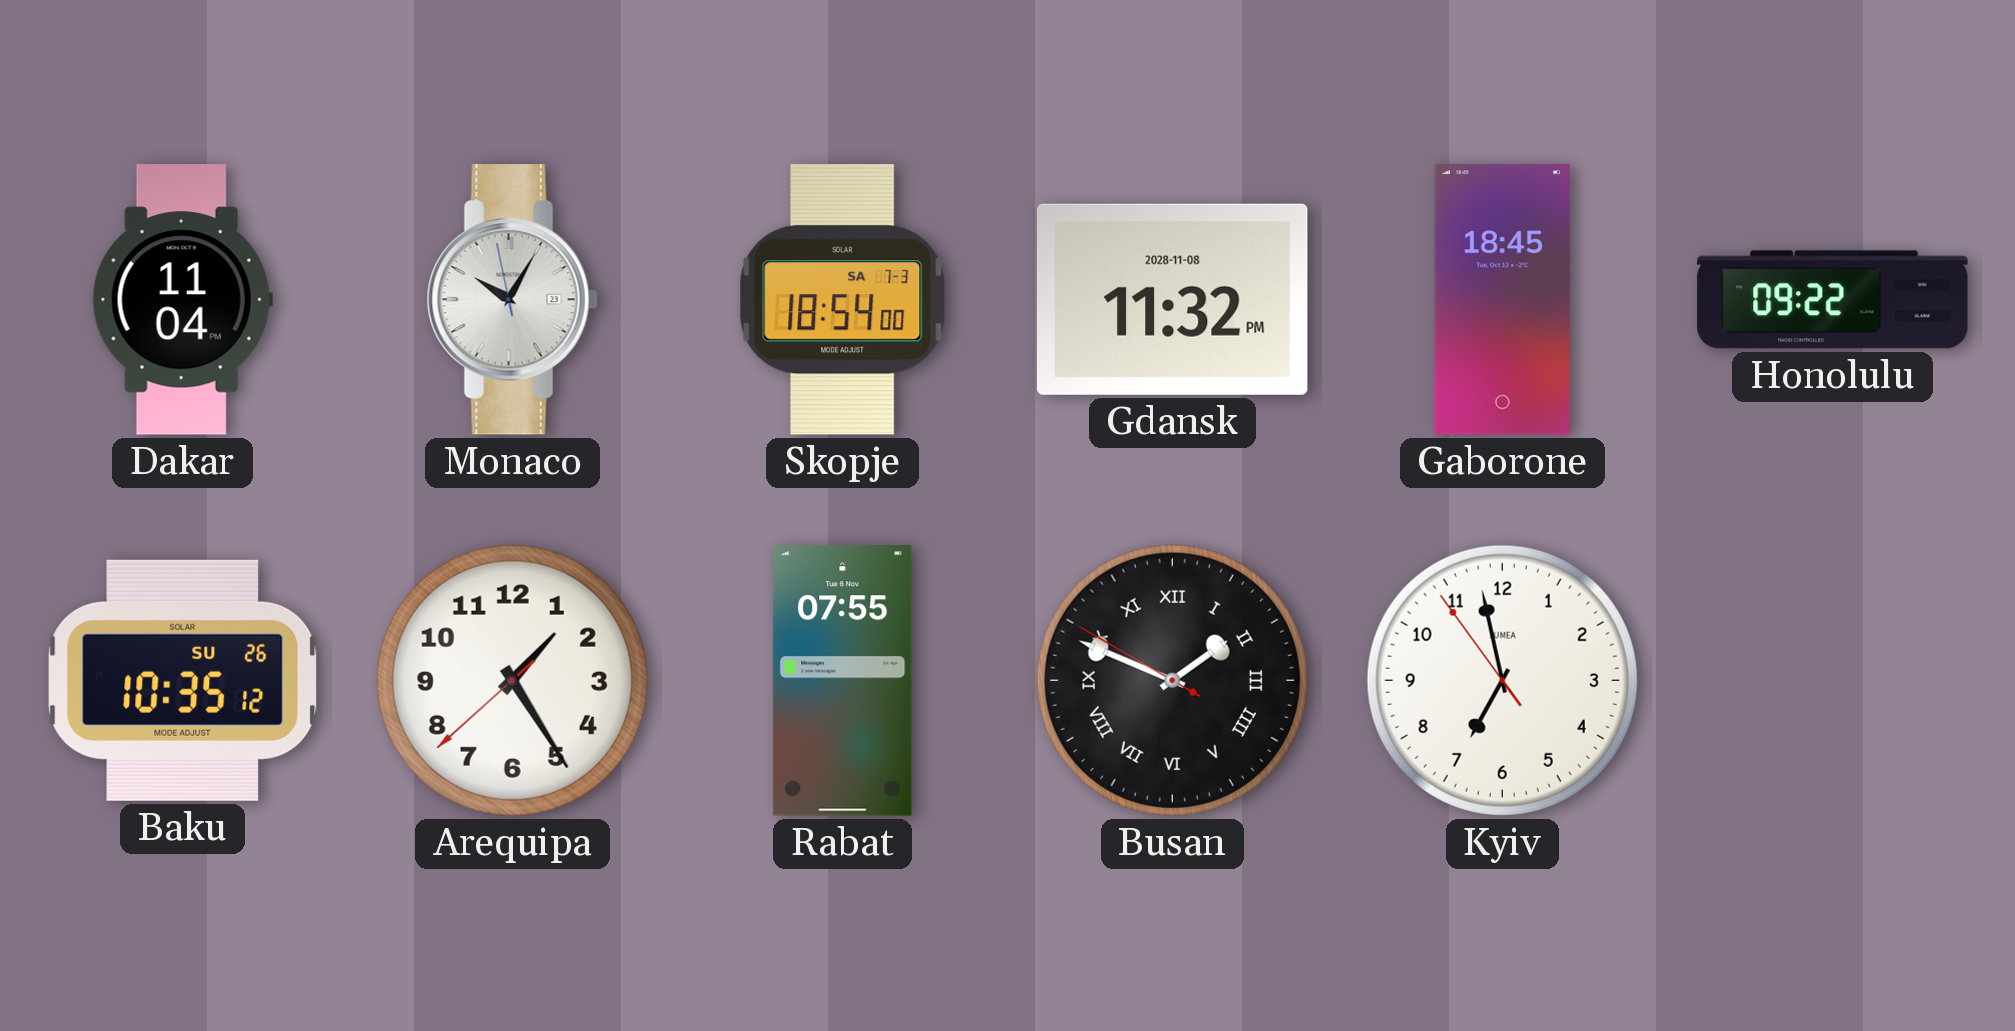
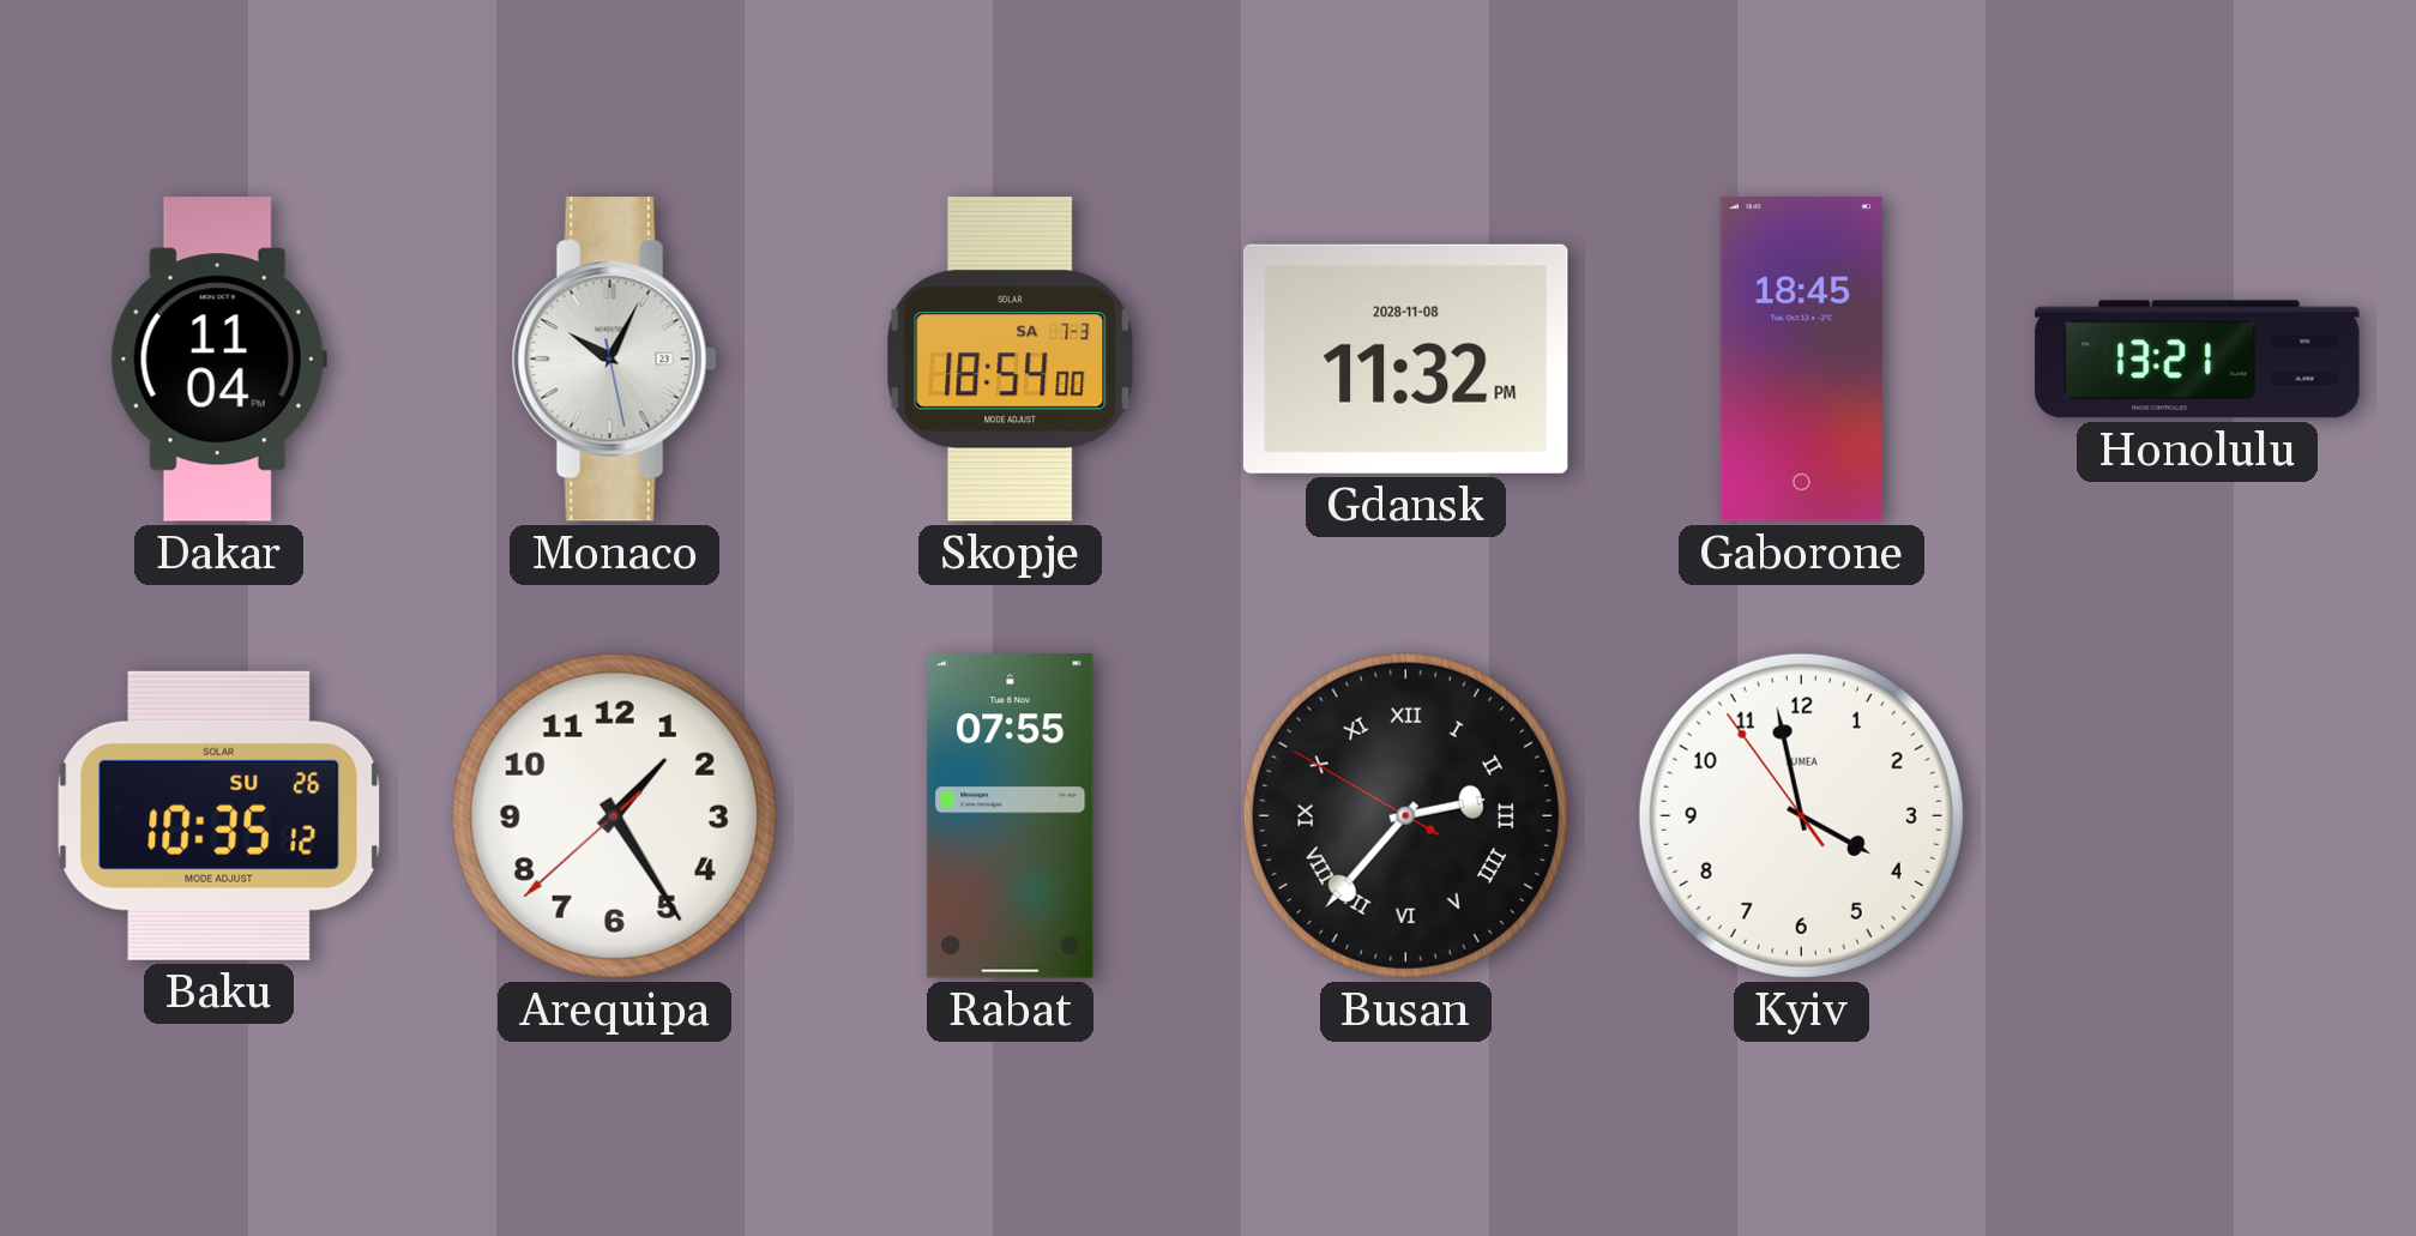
Monaco: 10:04:58 -> 10:04:28 (614, 360)
Honolulu: 09:22 -> 13:21 (2198, 360)
Busan: 1:48 -> 2:36 (1405, 815)
Kyiv: 6:57 -> 3:57 (1801, 815)
